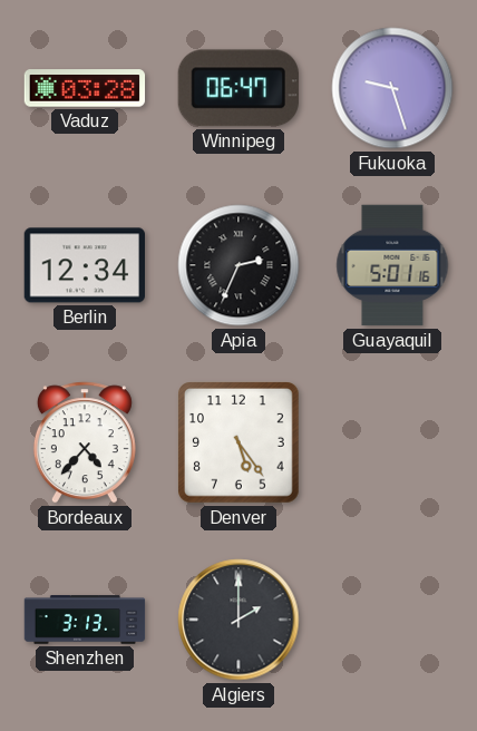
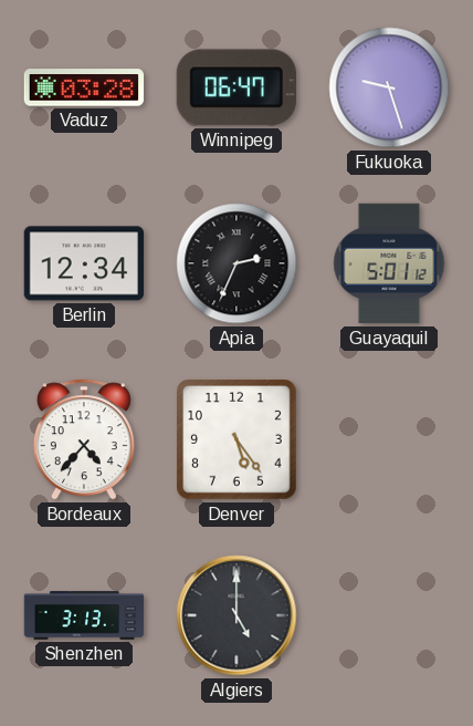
Guayaquil: 5:01:16 -> 5:01:12 (389, 263)
Algiers: 2:00 -> 5:00 (236, 615)
